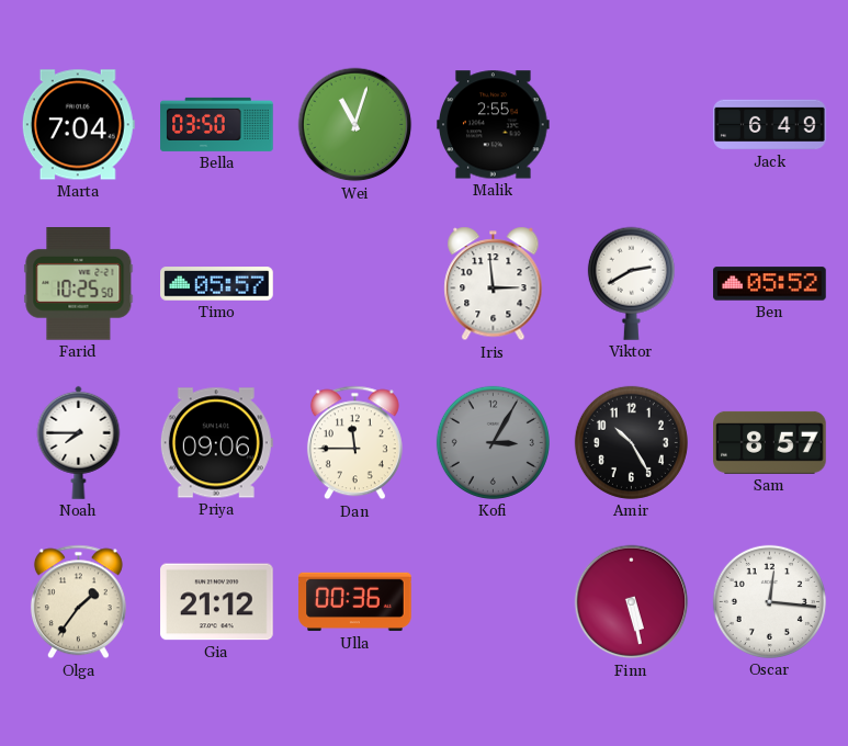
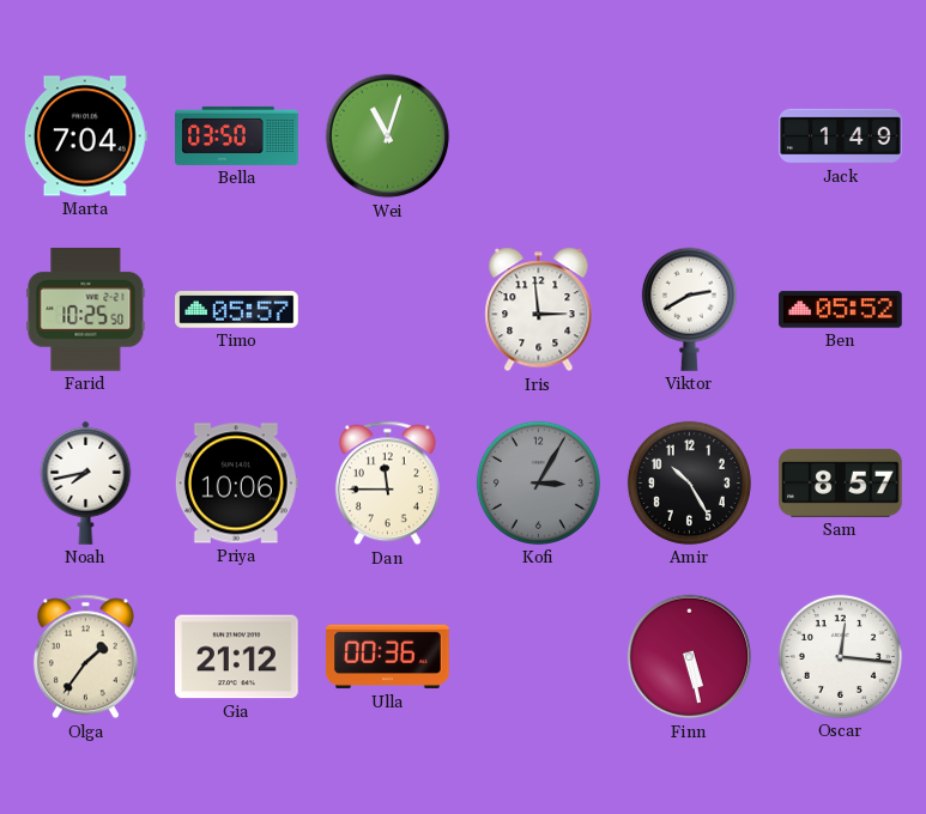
Malik: 2:55 -> none (494, 125)
Jack: 6:49 -> 1:49 (841, 136)
Noah: 7:45 -> 7:43 (86, 482)
Priya: 09:06 -> 10:06 (236, 484)
